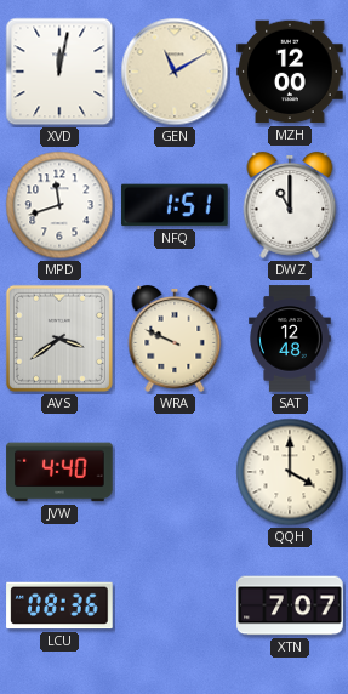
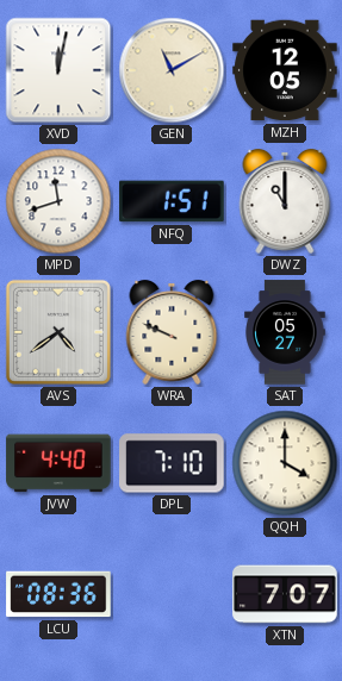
MZH: 12:00 -> 12:05 (285, 70)
AVS: 3:39 -> 4:39 (58, 332)
SAT: 12:48 -> 05:27 (286, 332)
DPL: none -> 7:10 (172, 463)
